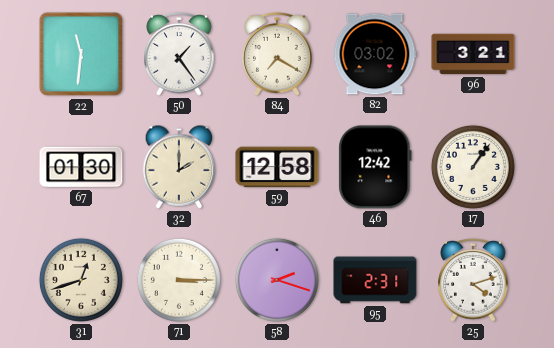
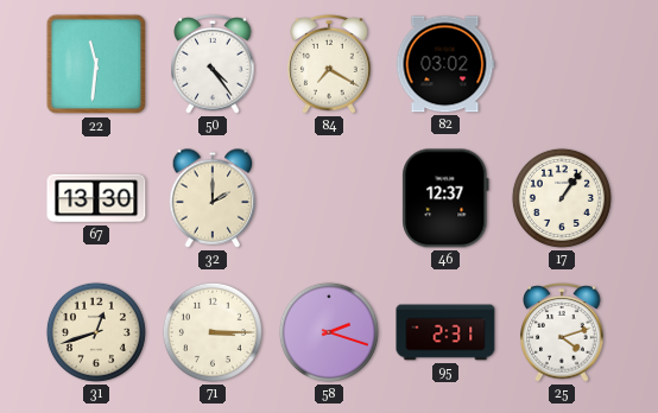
50: 1:24 -> 4:24 (213, 65)
96: 3:21 -> none (473, 54)
67: 01:30 -> 13:30 (96, 198)
59: 12:58 -> none (277, 167)
46: 12:42 -> 12:37 (445, 198)
